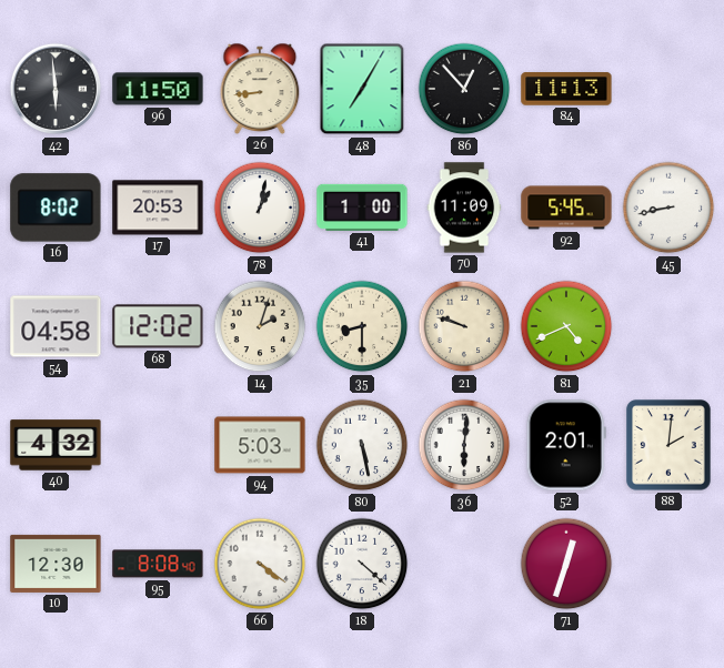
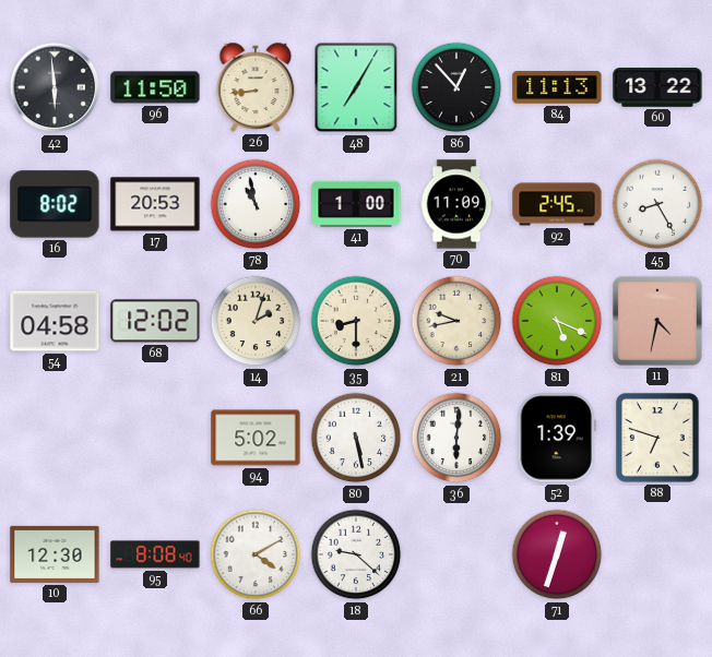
60: none -> 13:22 (657, 88)
78: 1:02 -> 10:58 (256, 204)
92: 5:45 -> 2:45 (557, 204)
45: 8:43 -> 8:25 (657, 204)
21: 9:48 -> 9:43 (456, 321)
81: 4:41 -> 5:19 (557, 321)
11: none -> 4:32 (657, 321)
40: 4:32 -> none (56, 445)
94: 5:03 -> 5:02 (256, 438)
52: 2:01 -> 1:39 (557, 438)
88: 2:01 -> 6:48 (657, 438)
66: 4:21 -> 4:10 (256, 554)
18: 4:22 -> 9:22 (356, 554)
